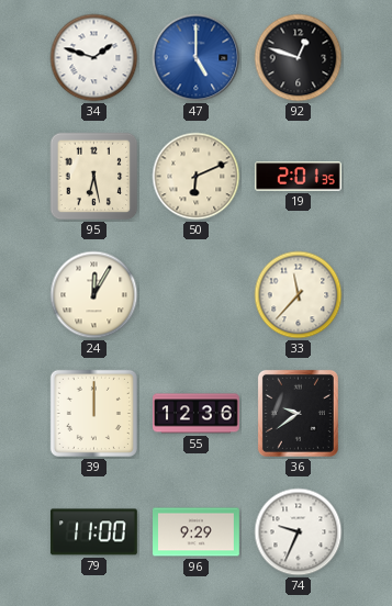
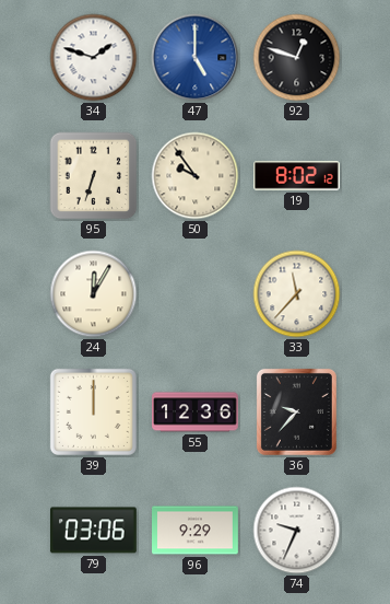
95: 6:28 -> 6:33 (94, 176)
50: 6:11 -> 9:54 (196, 176)
19: 2:01 -> 8:02 (297, 176)
36: 9:39 -> 9:37 (296, 411)
79: 11:00 -> 03:06 (93, 531)
